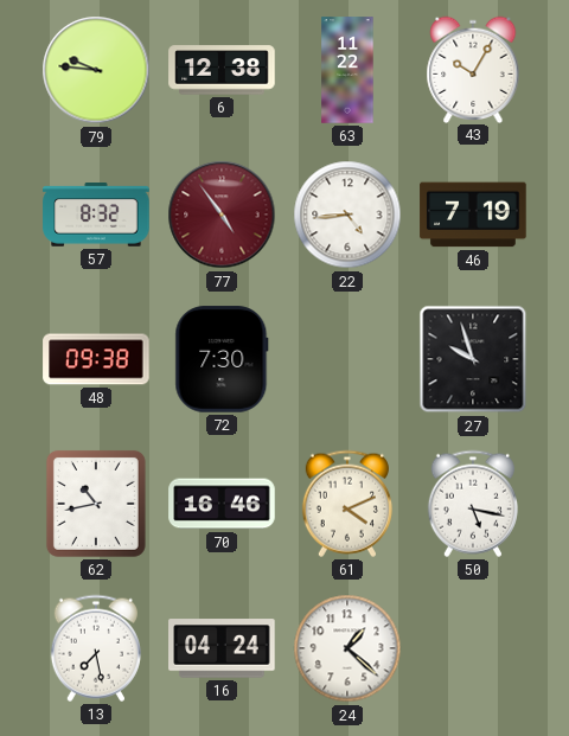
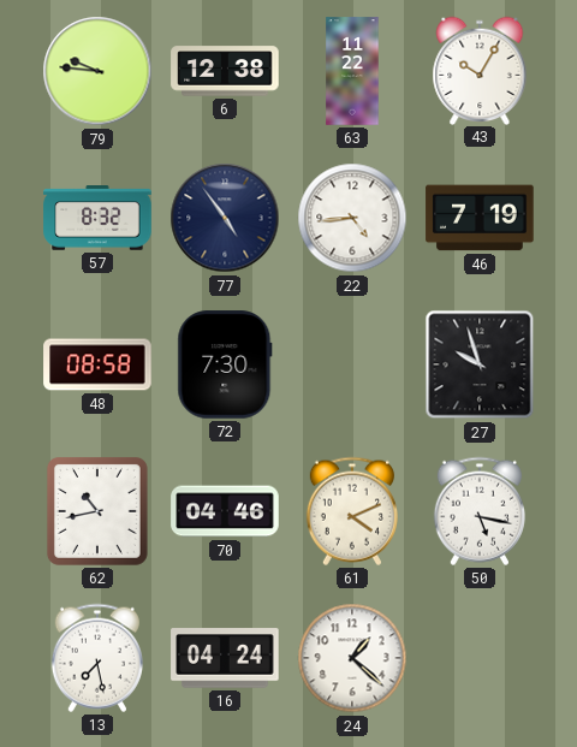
77 dial: burgundy -> navy (225, 218)
48: 09:38 -> 08:58 (97, 364)
70: 16:46 -> 04:46 (225, 511)
